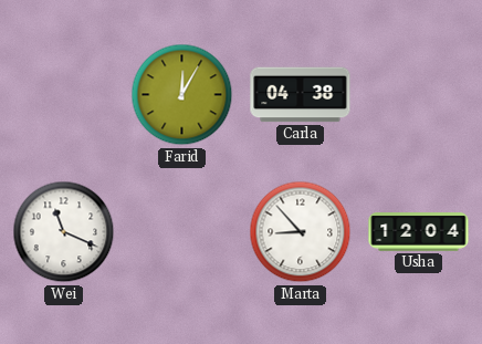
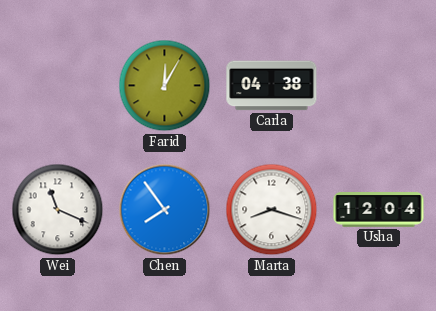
Chen: none -> 7:54 (165, 210)
Marta: 8:53 -> 8:18 (272, 210)
